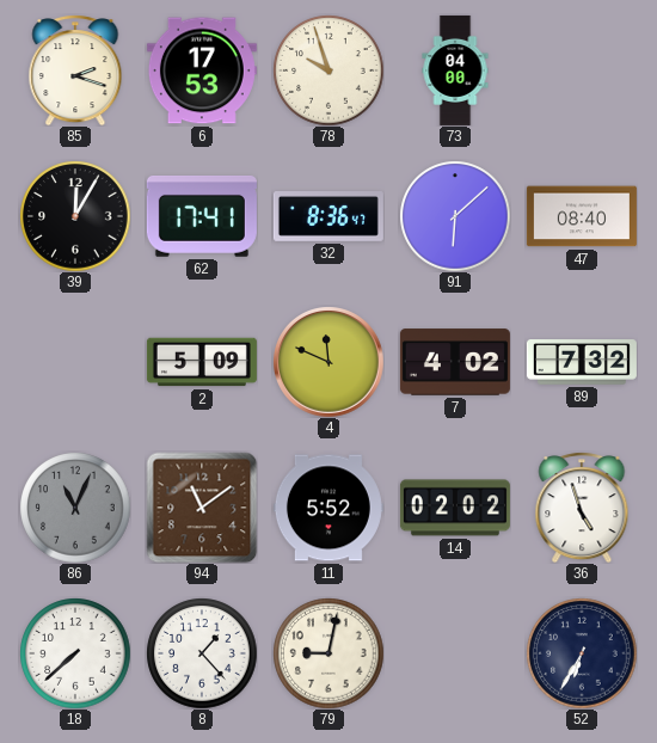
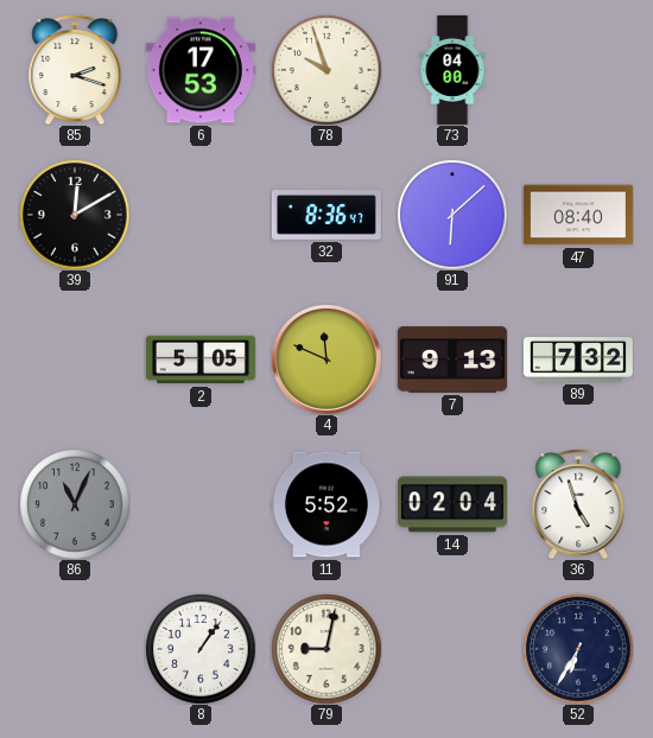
39: 12:05 -> 12:10 (75, 215)
62: 17:41 -> none (202, 216)
2: 5:09 -> 5:05 (201, 360)
7: 4:02 -> 9:13 (452, 360)
94: 11:09 -> none (202, 508)
14: 02:02 -> 02:04 (452, 504)
18: 7:38 -> none (75, 653)
8: 1:23 -> 1:06 (201, 649)
